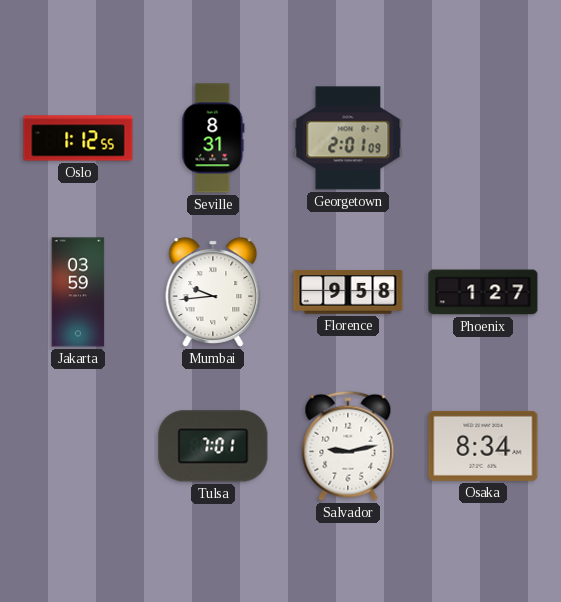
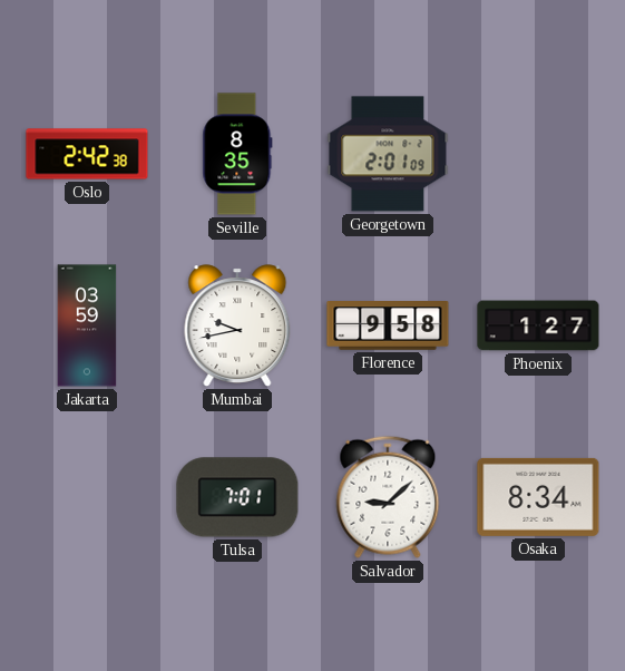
Oslo: 1:12 -> 2:42 (87, 154)
Seville: 8:31 -> 8:35 (237, 154)
Mumbai: 9:44 -> 9:43 (237, 325)
Salvador: 9:13 -> 9:08 (388, 497)
